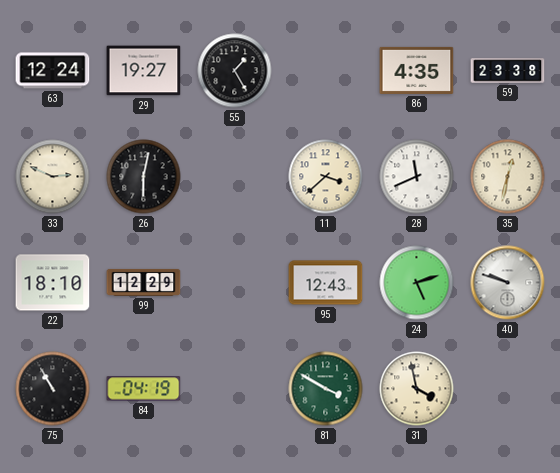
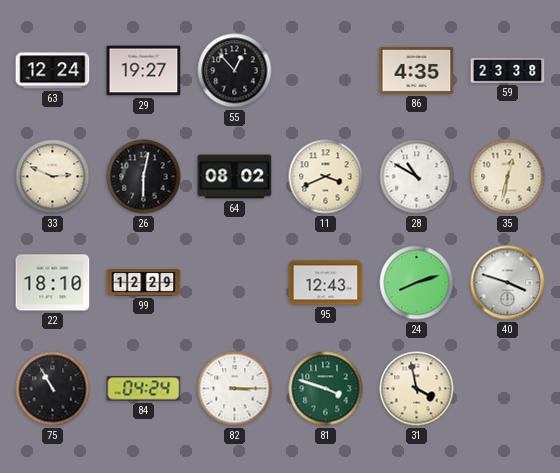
55: 1:25 -> 12:53 (235, 71)
64: none -> 08:02 (235, 177)
11: 3:38 -> 3:41 (326, 177)
28: 11:41 -> 10:50 (417, 177)
24: 5:12 -> 8:12 (417, 283)
40: 9:48 -> 3:48 (508, 283)
84: 04:19 -> 04:24 (144, 389)
82: none -> 3:15 (235, 389)
81: 3:50 -> 3:48 (326, 389)
